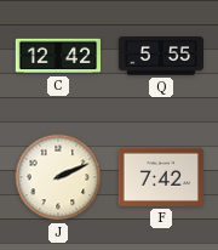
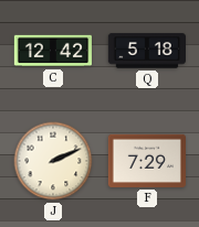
Q: 5:55 -> 5:18 (146, 51)
F: 7:42 -> 7:29 (146, 161)
